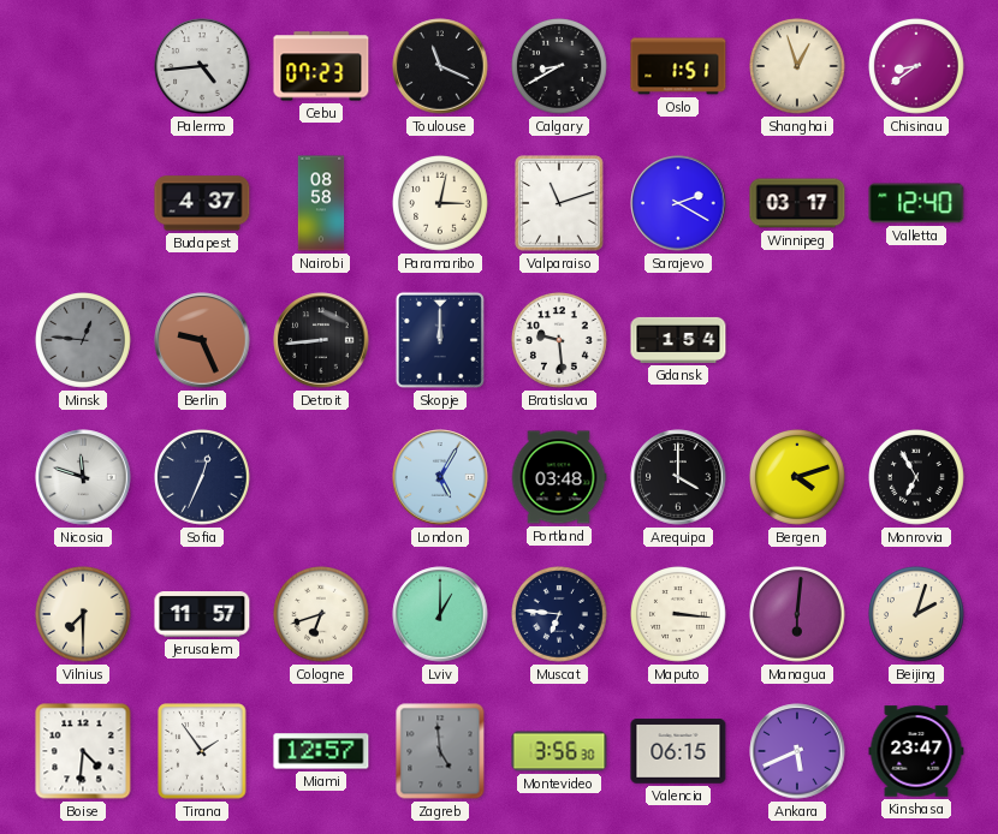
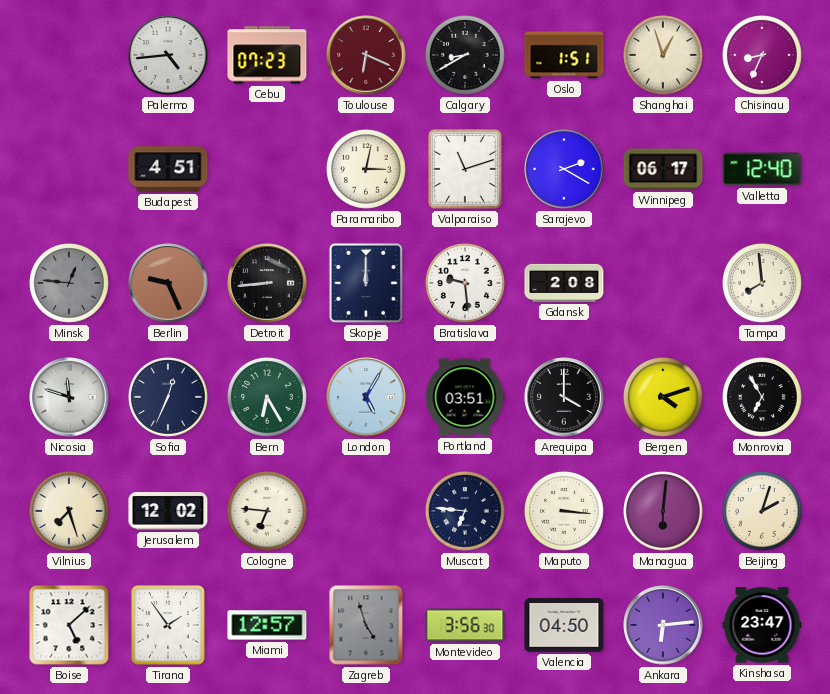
Toulouse: 11:19 -> 6:19 (366, 55)
Toulouse dial: black -> burgundy (366, 55)
Chisinau: 8:39 -> 8:34 (763, 56)
Budapest: 4:37 -> 4:51 (168, 169)
Nairobi: 08:58 -> none (321, 203)
Winnipeg: 03:17 -> 06:17 (663, 169)
Gdansk: 1:54 -> 2:08 (564, 283)
Tampa: none -> 7:59 (763, 284)
Bern: none -> 6:25 (268, 398)
Portland: 03:48 -> 03:51 (465, 397)
Vilnius: 7:30 -> 7:27 (70, 512)
Jerusalem: 11:57 -> 12:02 (168, 512)
Cologne: 6:42 -> 6:46 (268, 512)
Lviv: 1:00 -> none (440, 614)
Boise: 4:31 -> 5:08 (69, 625)
Zagreb: 4:59 -> 4:57 (366, 625)
Valencia: 06:15 -> 04:50 (564, 625)
Ankara: 5:41 -> 6:14 (663, 625)
